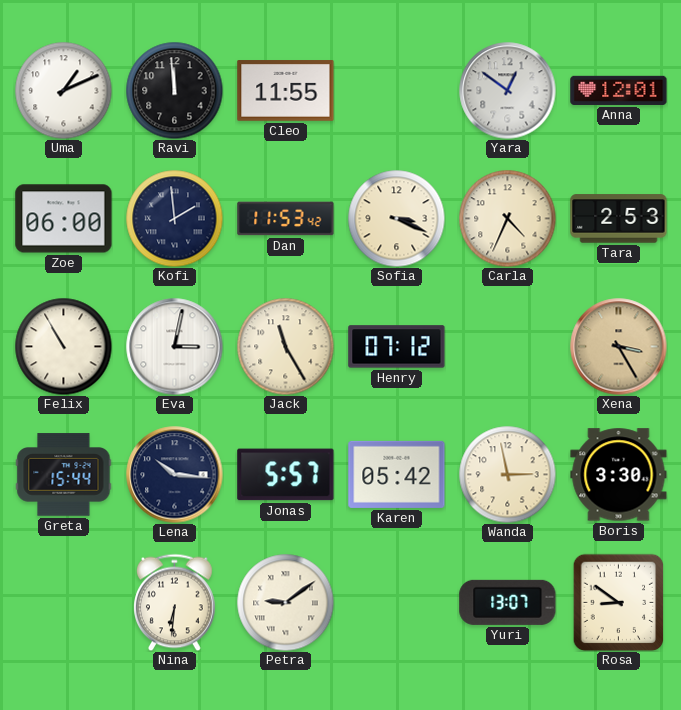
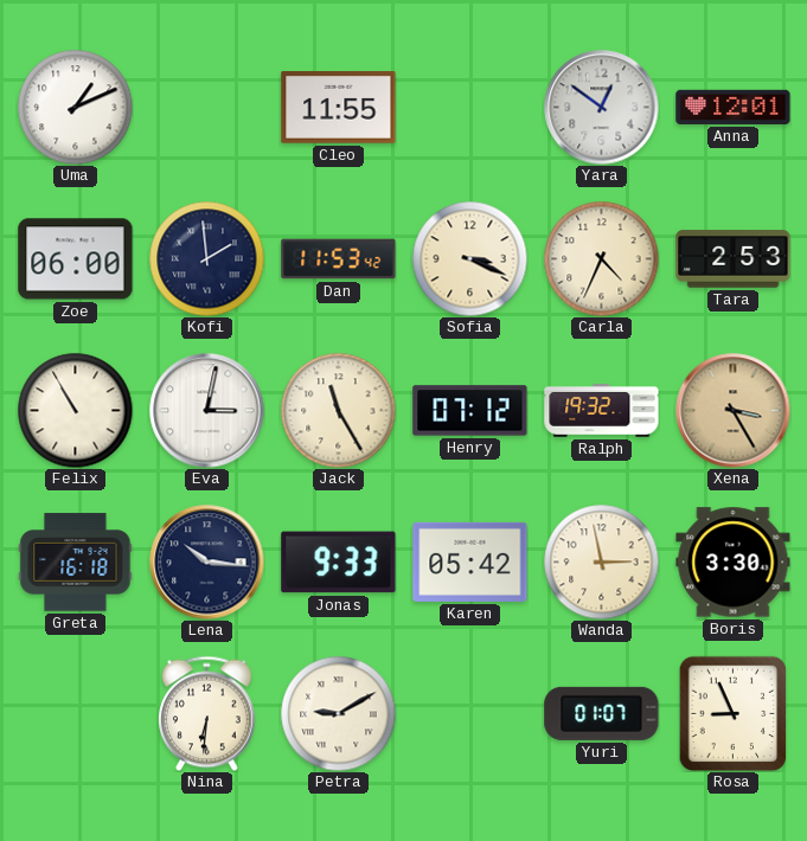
Ravi: 11:59 -> none (174, 90)
Ralph: none -> 19:32 (602, 411)
Greta: 15:44 -> 16:18 (76, 563)
Jonas: 5:57 -> 9:33 (339, 563)
Petra: 9:09 -> 9:10 (338, 713)
Yuri: 13:07 -> 01:07 (602, 713)
Rosa: 8:51 -> 8:56 (734, 713)
